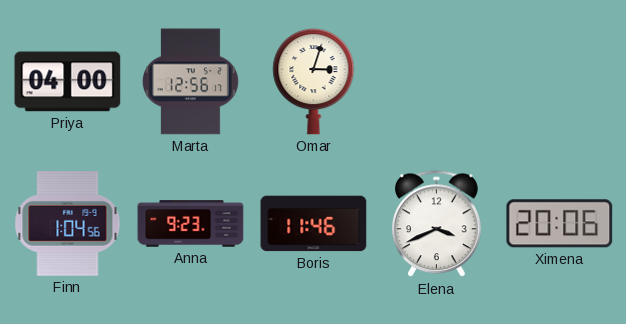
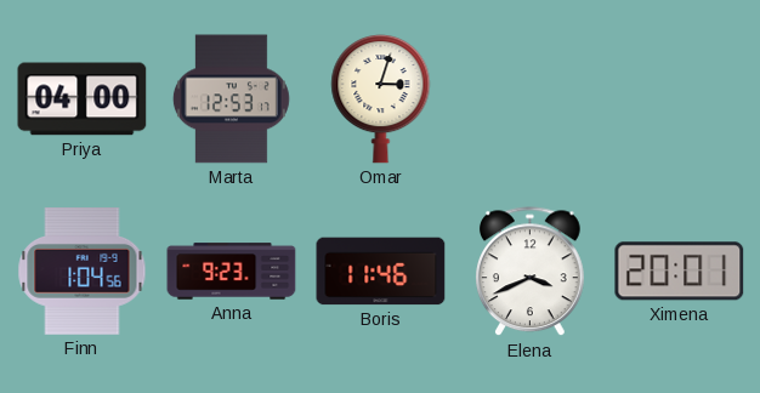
Marta: 12:56 -> 12:53 (231, 99)
Ximena: 20:06 -> 20:01 (680, 272)
